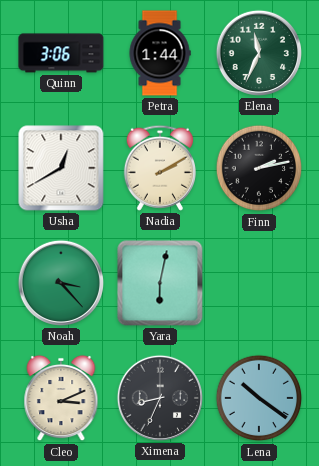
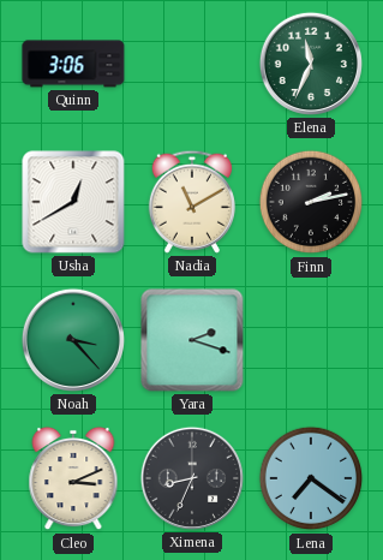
Petra: 1:44 -> none (160, 53)
Nadia: 2:10 -> 11:10 (192, 202)
Yara: 6:02 -> 2:18 (192, 340)
Lena: 10:21 -> 7:21 (311, 478)
